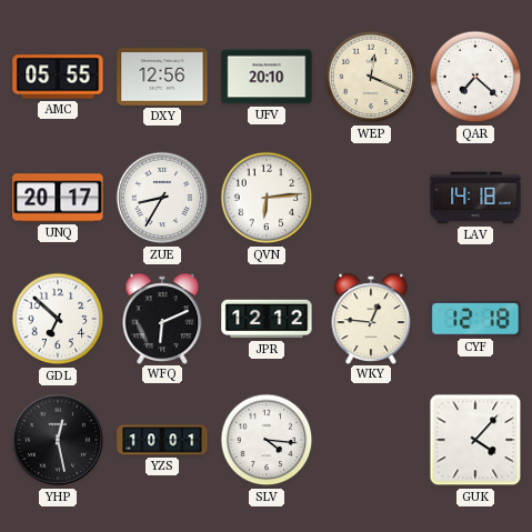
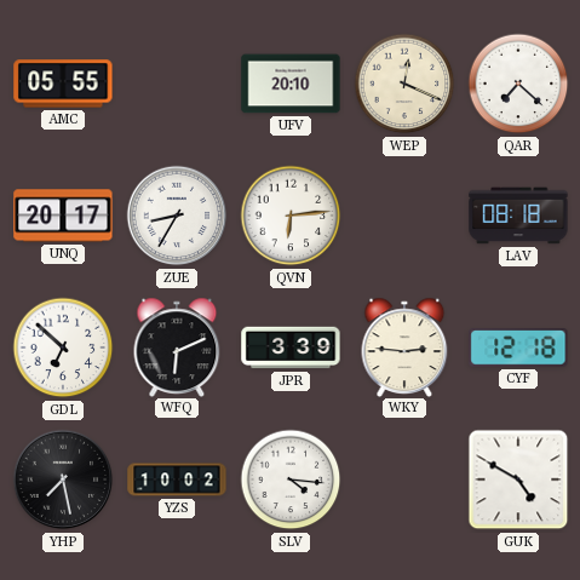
DXY: 12:56 -> none (162, 78)
LAV: 14:18 -> 08:18 (518, 216)
JPR: 12:12 -> 3:39 (291, 348)
WKY: 12:46 -> 2:46 (404, 346)
YHP: 12:28 -> 7:28 (63, 479)
YZS: 10:01 -> 10:02 (177, 479)
GUK: 4:07 -> 4:50 (518, 479)
